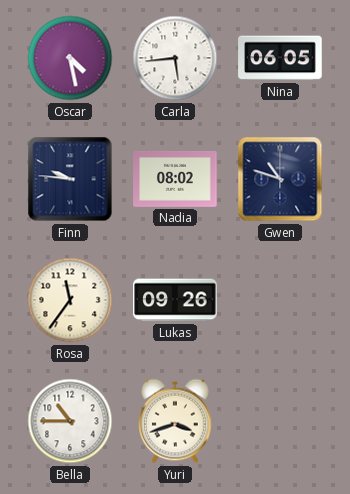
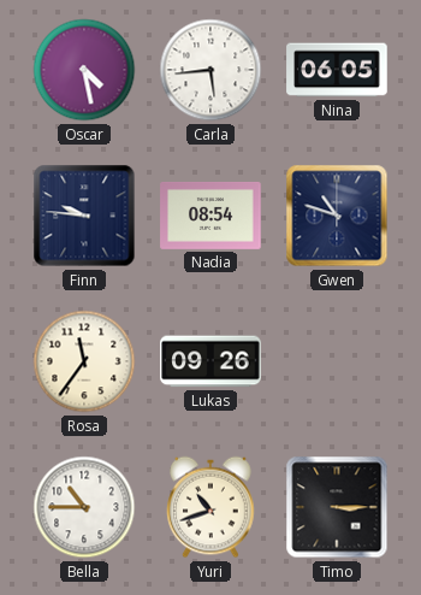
Nadia: 08:02 -> 08:54 (210, 216)
Yuri: 3:42 -> 10:42 (210, 507)
Timo: none -> 3:15 (337, 507)
